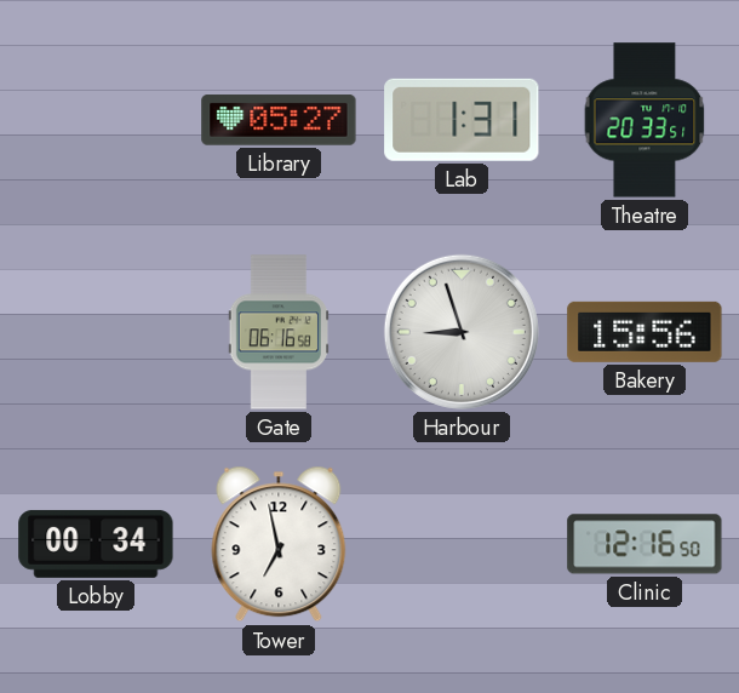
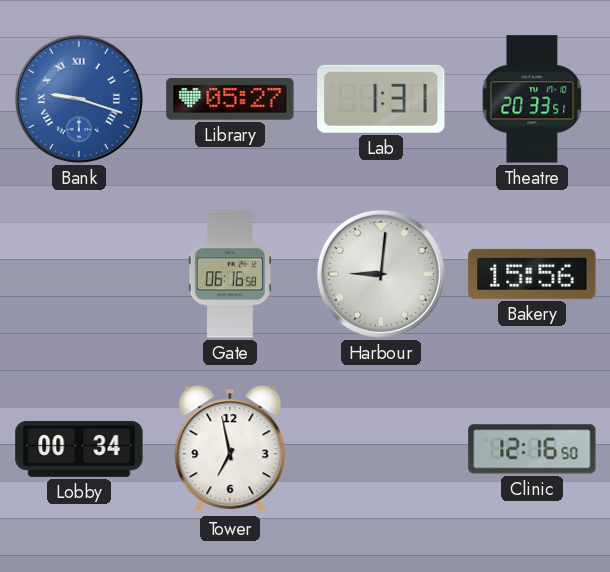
Bank: none -> 9:18 (79, 99)
Harbour: 8:57 -> 9:01 (381, 274)
